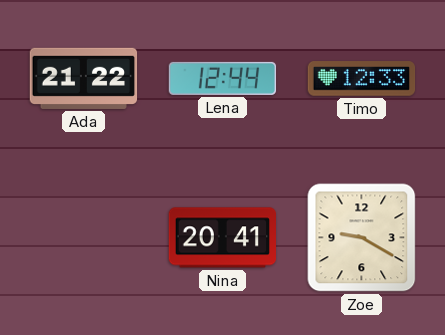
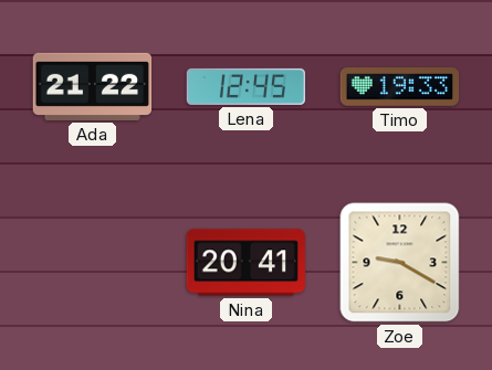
Lena: 12:44 -> 12:45 (247, 86)
Timo: 12:33 -> 19:33 (400, 87)
